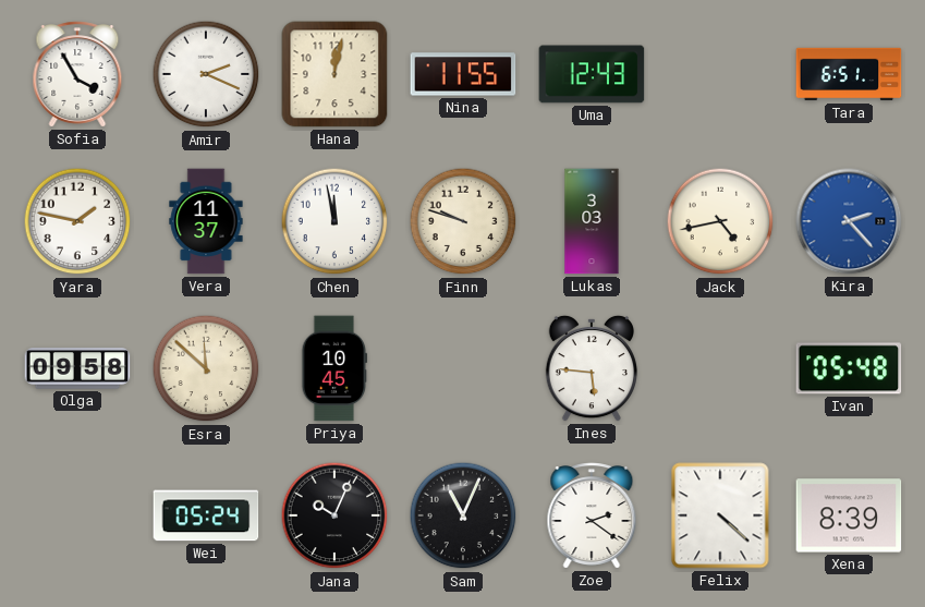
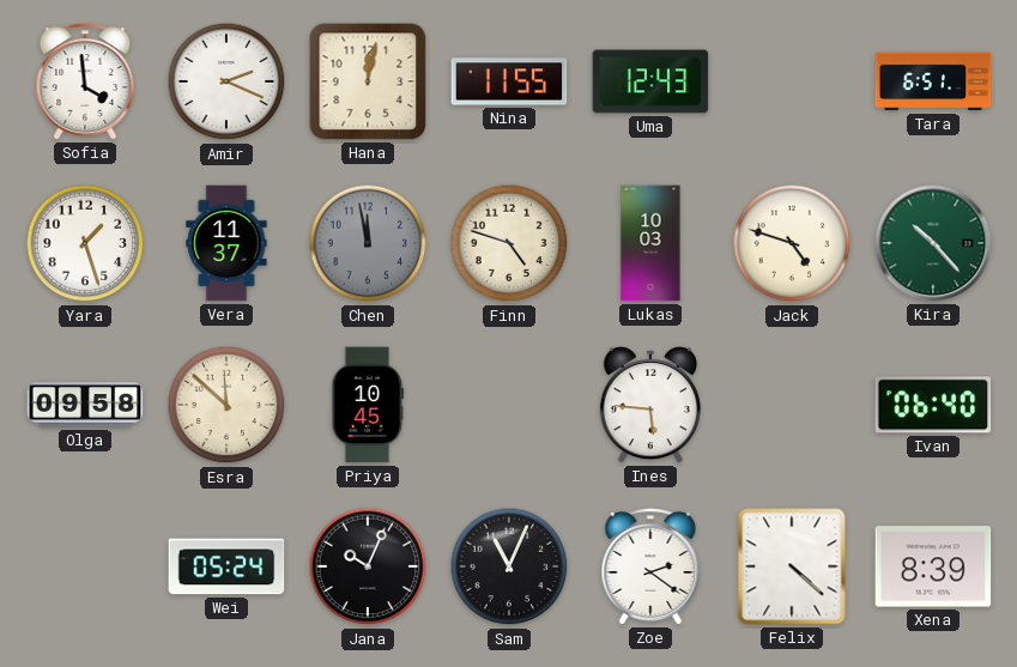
Sofia: 3:55 -> 3:59 (85, 81)
Yara: 1:47 -> 1:27 (85, 243)
Chen dial: white -> grey (368, 243)
Finn: 9:48 -> 4:48 (509, 243)
Lukas: 3:03 -> 10:03 (650, 243)
Jack: 4:43 -> 4:48 (792, 243)
Kira: 2:23 -> 10:23 (933, 243)
Kira dial: blue -> green (933, 243)
Ivan: 05:48 -> 06:40 (933, 405)
